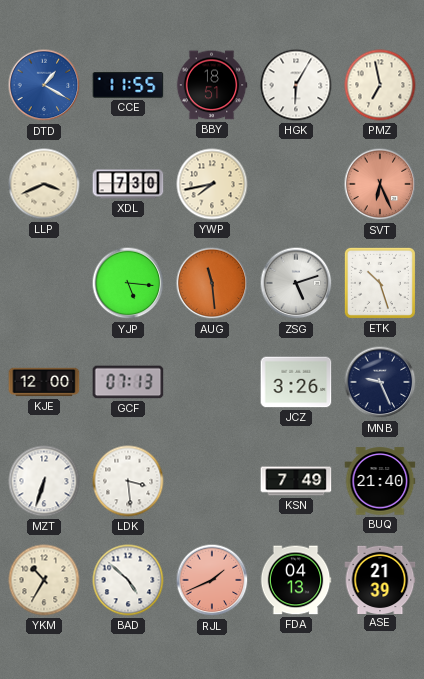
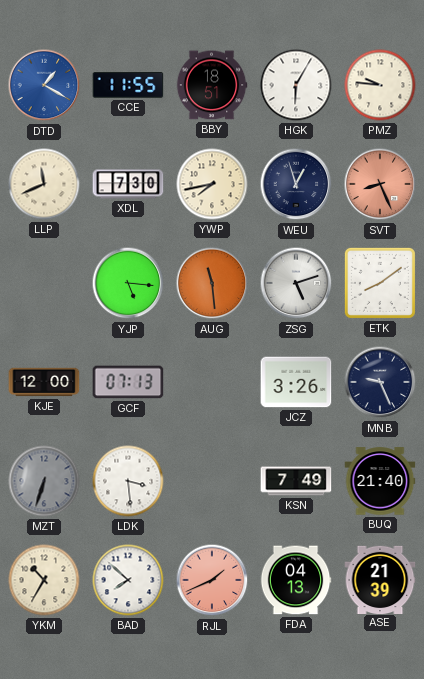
PMZ: 6:58 -> 9:46 (380, 85)
LLP: 3:41 -> 11:41 (44, 184)
WEU: none -> 12:57 (296, 184)
SVT: 6:26 -> 8:26 (380, 184)
ETK: 10:27 -> 8:09 (380, 283)
MZT dial: white -> grey (44, 481)
BAD: 4:52 -> 7:52 (128, 580)
